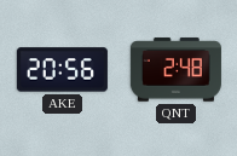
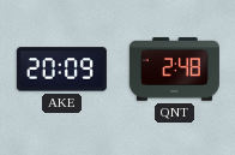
AKE: 20:56 -> 20:09 (61, 70)
